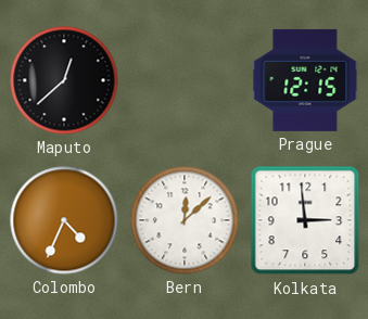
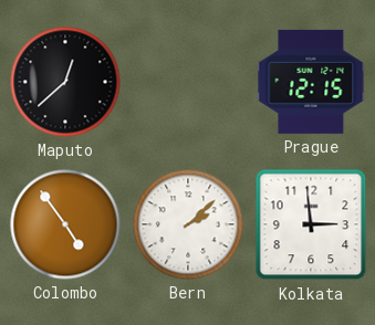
Colombo: 4:34 -> 4:54 (65, 224)
Bern: 12:08 -> 2:08 (188, 224)
